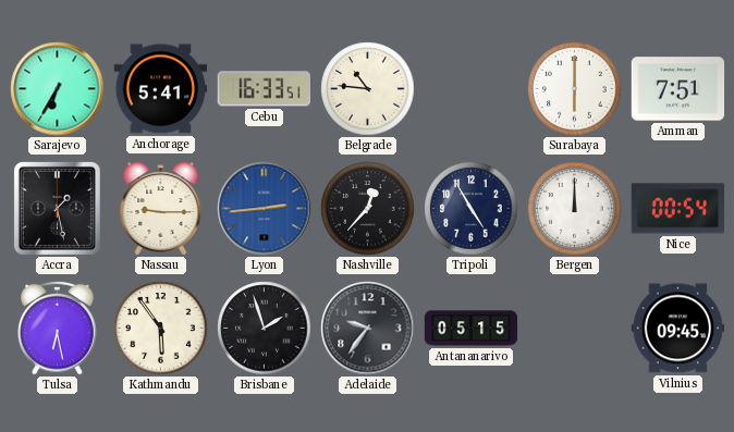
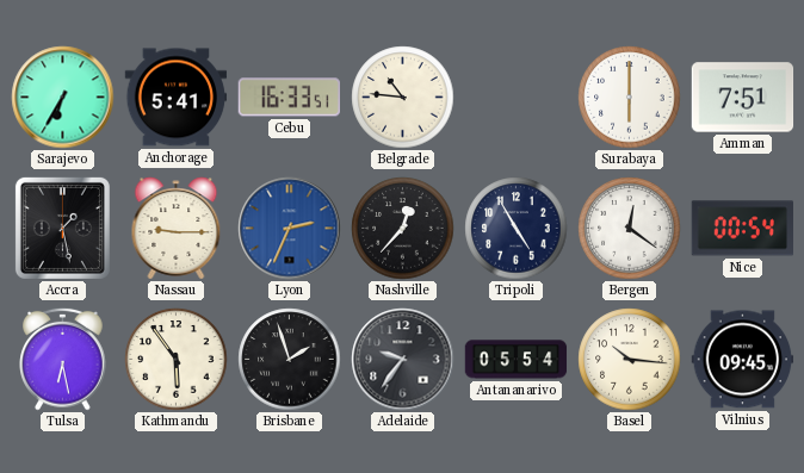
Lyon: 2:44 -> 2:34 (290, 229)
Bergen: 12:00 -> 12:21 (630, 229)
Antananarivo: 05:15 -> 05:54 (517, 360)
Basel: none -> 10:16 (630, 360)
